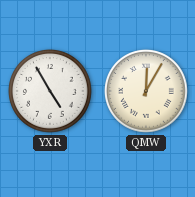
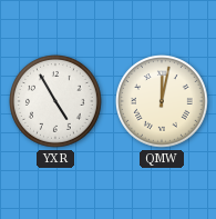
QMW: 12:05 -> 12:02 (163, 102)
